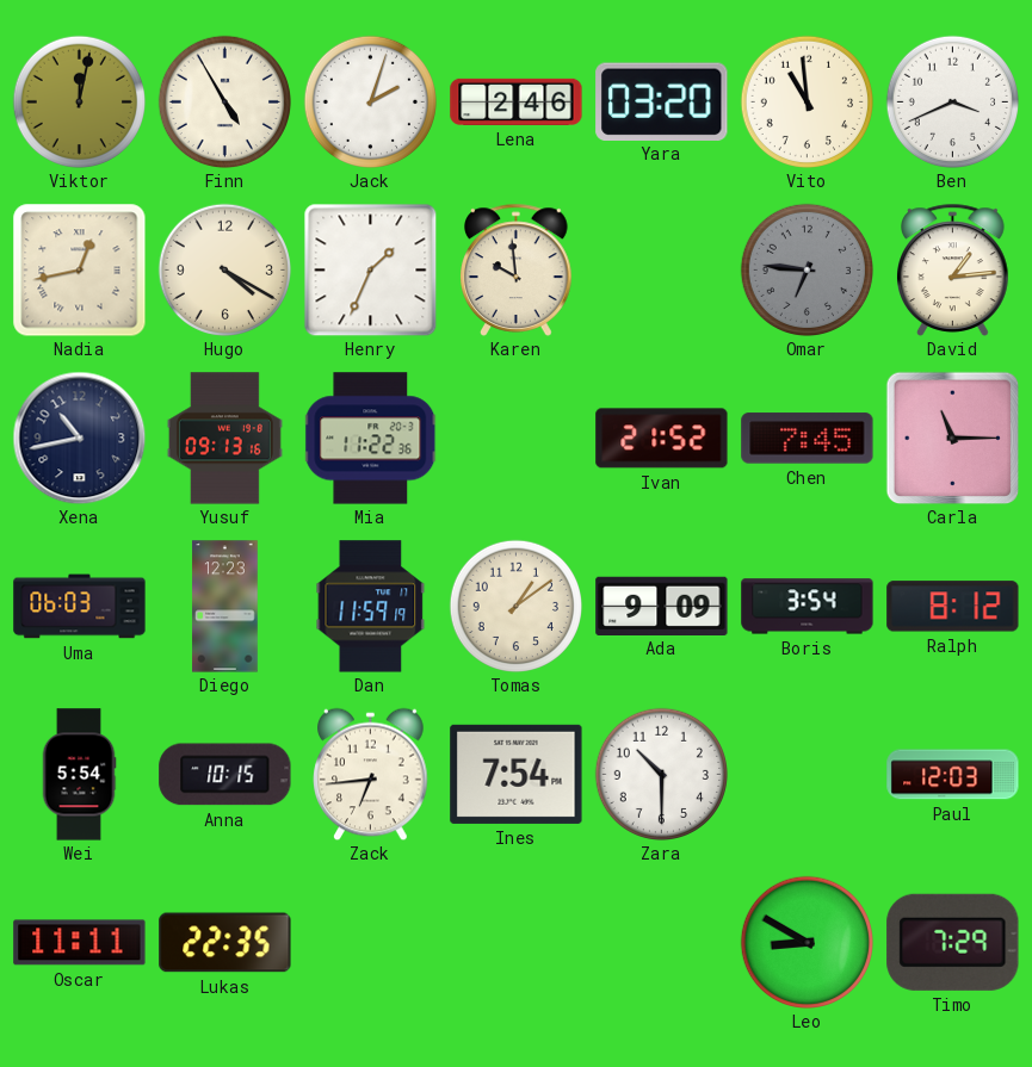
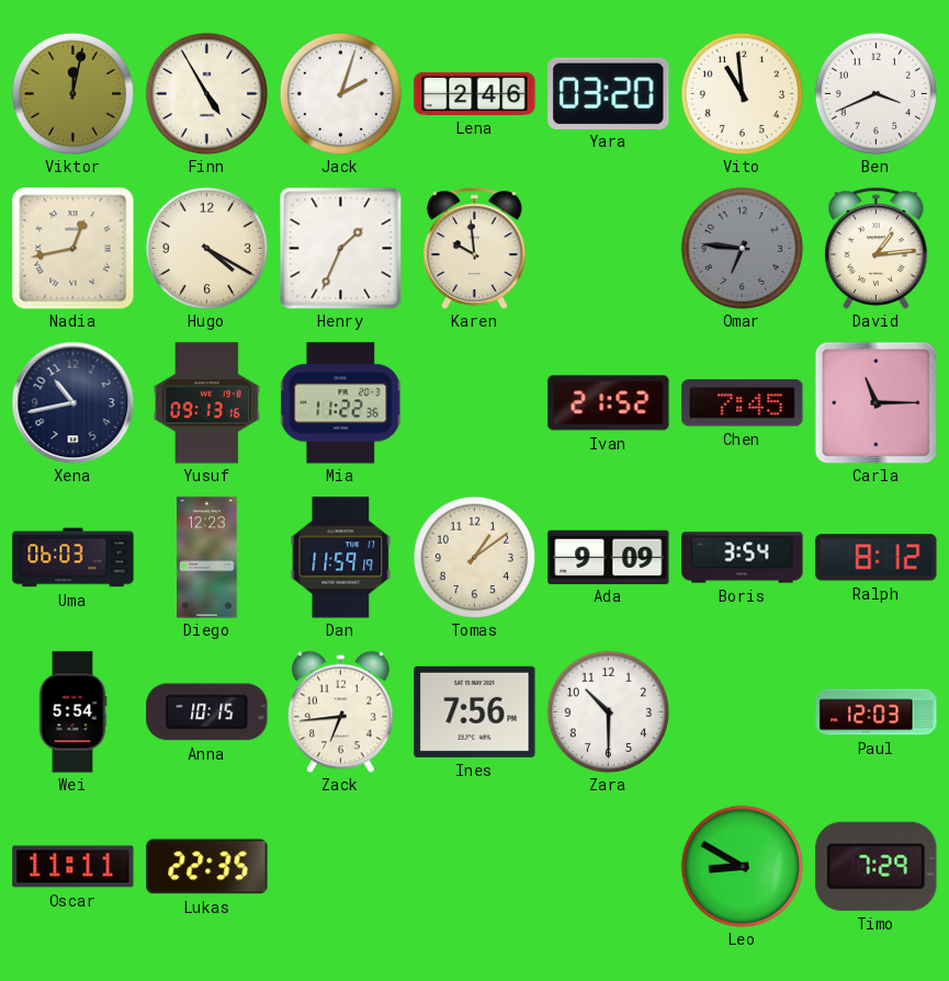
Ines: 7:54 -> 7:56 (475, 711)
